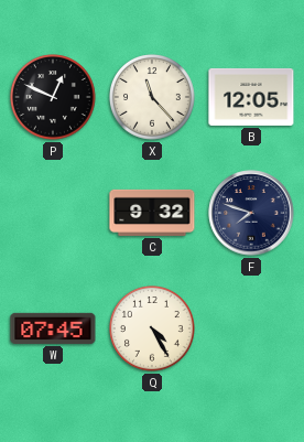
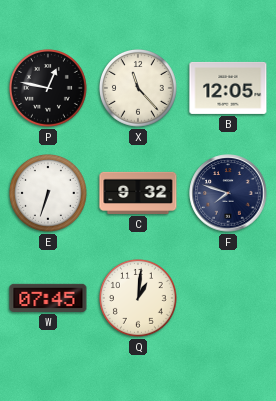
P: 12:49 -> 12:47 (49, 89)
E: none -> 6:33 (49, 194)
Q: 4:25 -> 1:01 (139, 299)
